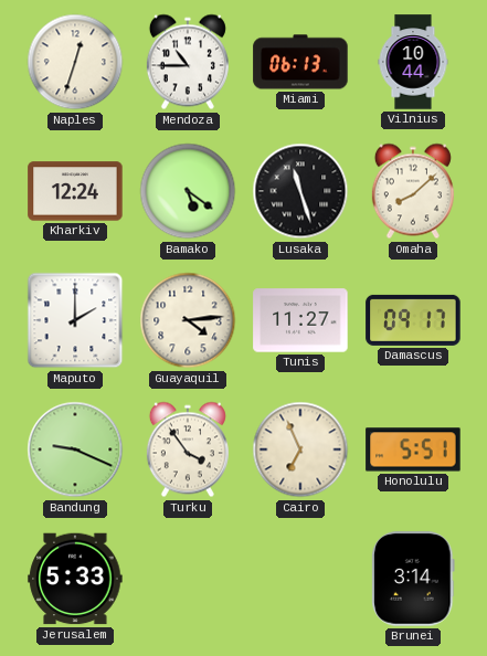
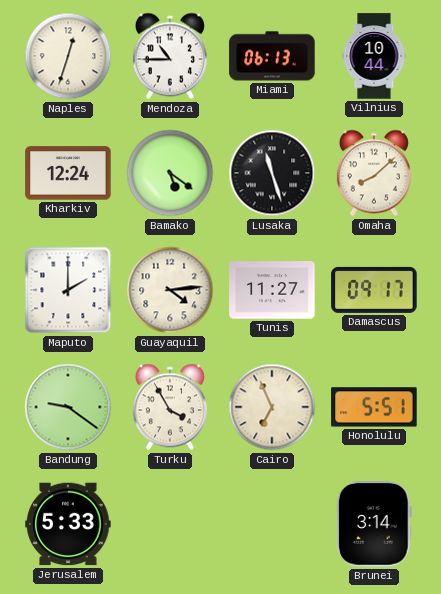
Bandung: 9:19 -> 9:21 (68, 407)
Turku: 3:54 -> 3:55 (170, 407)
